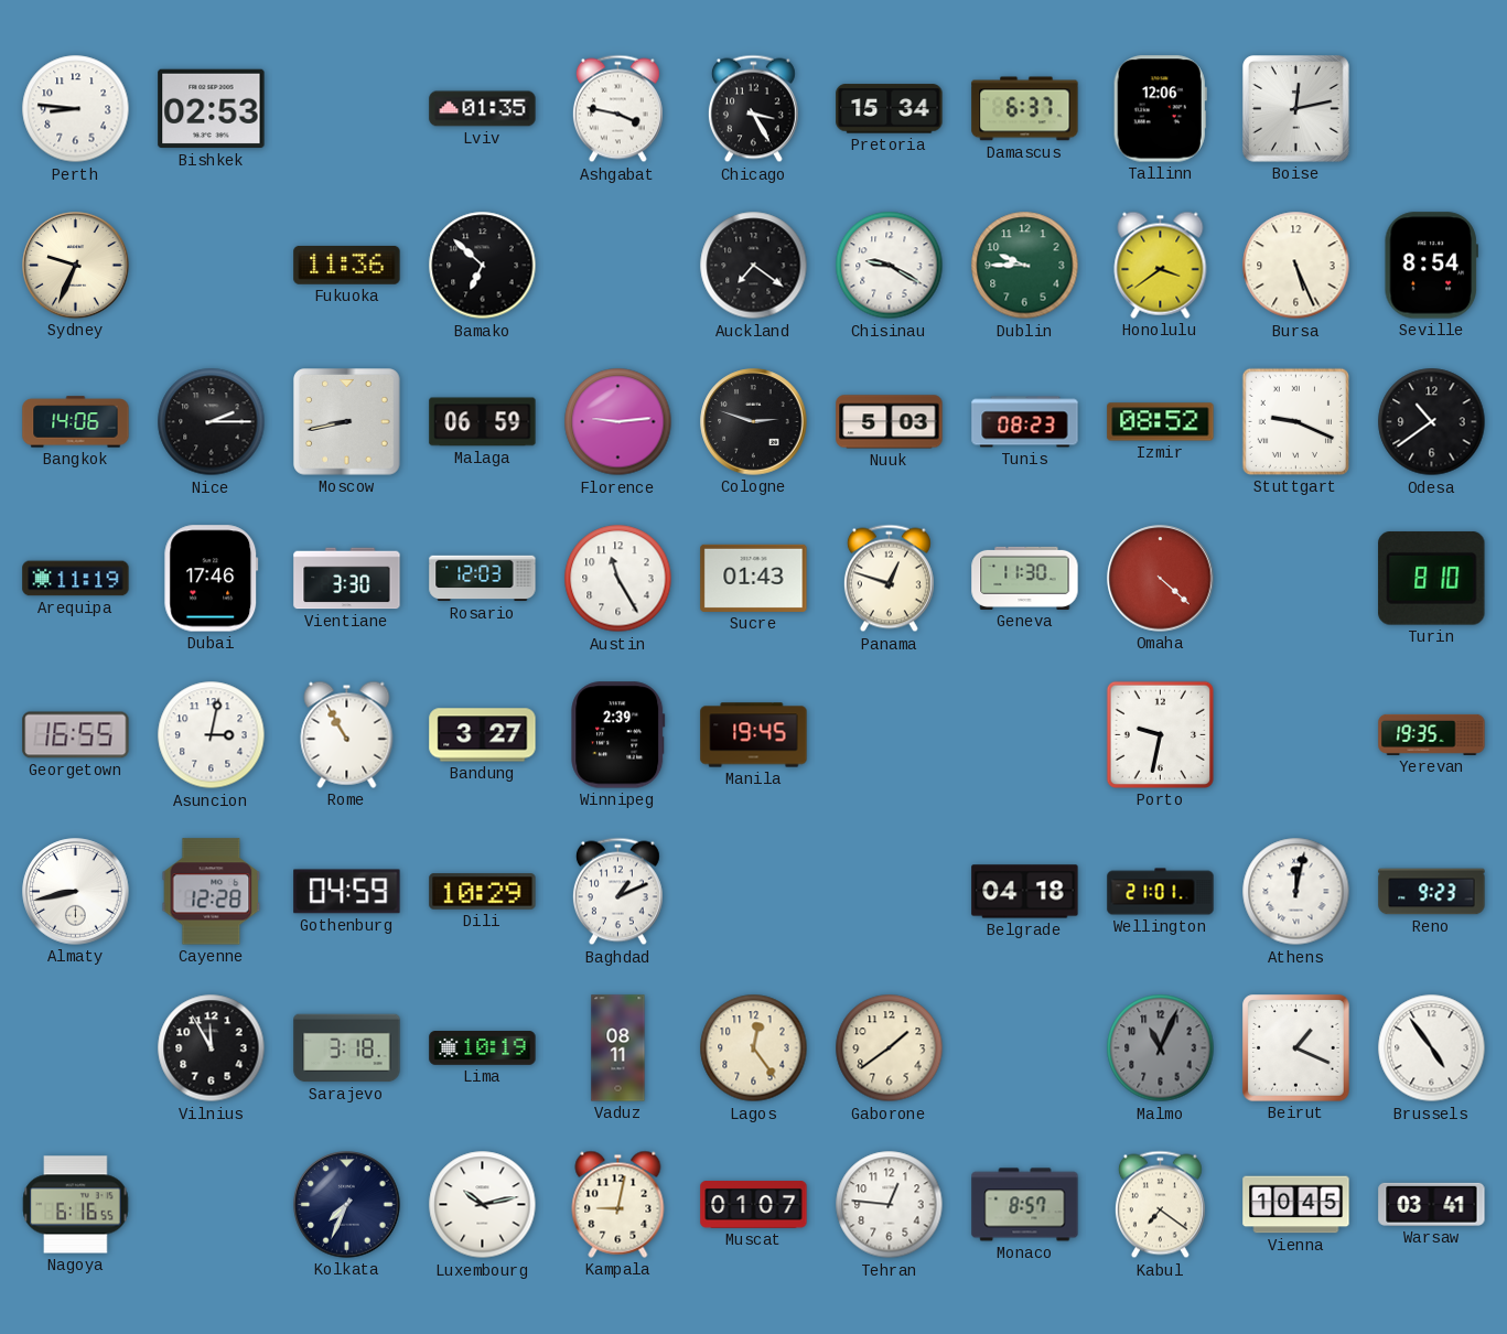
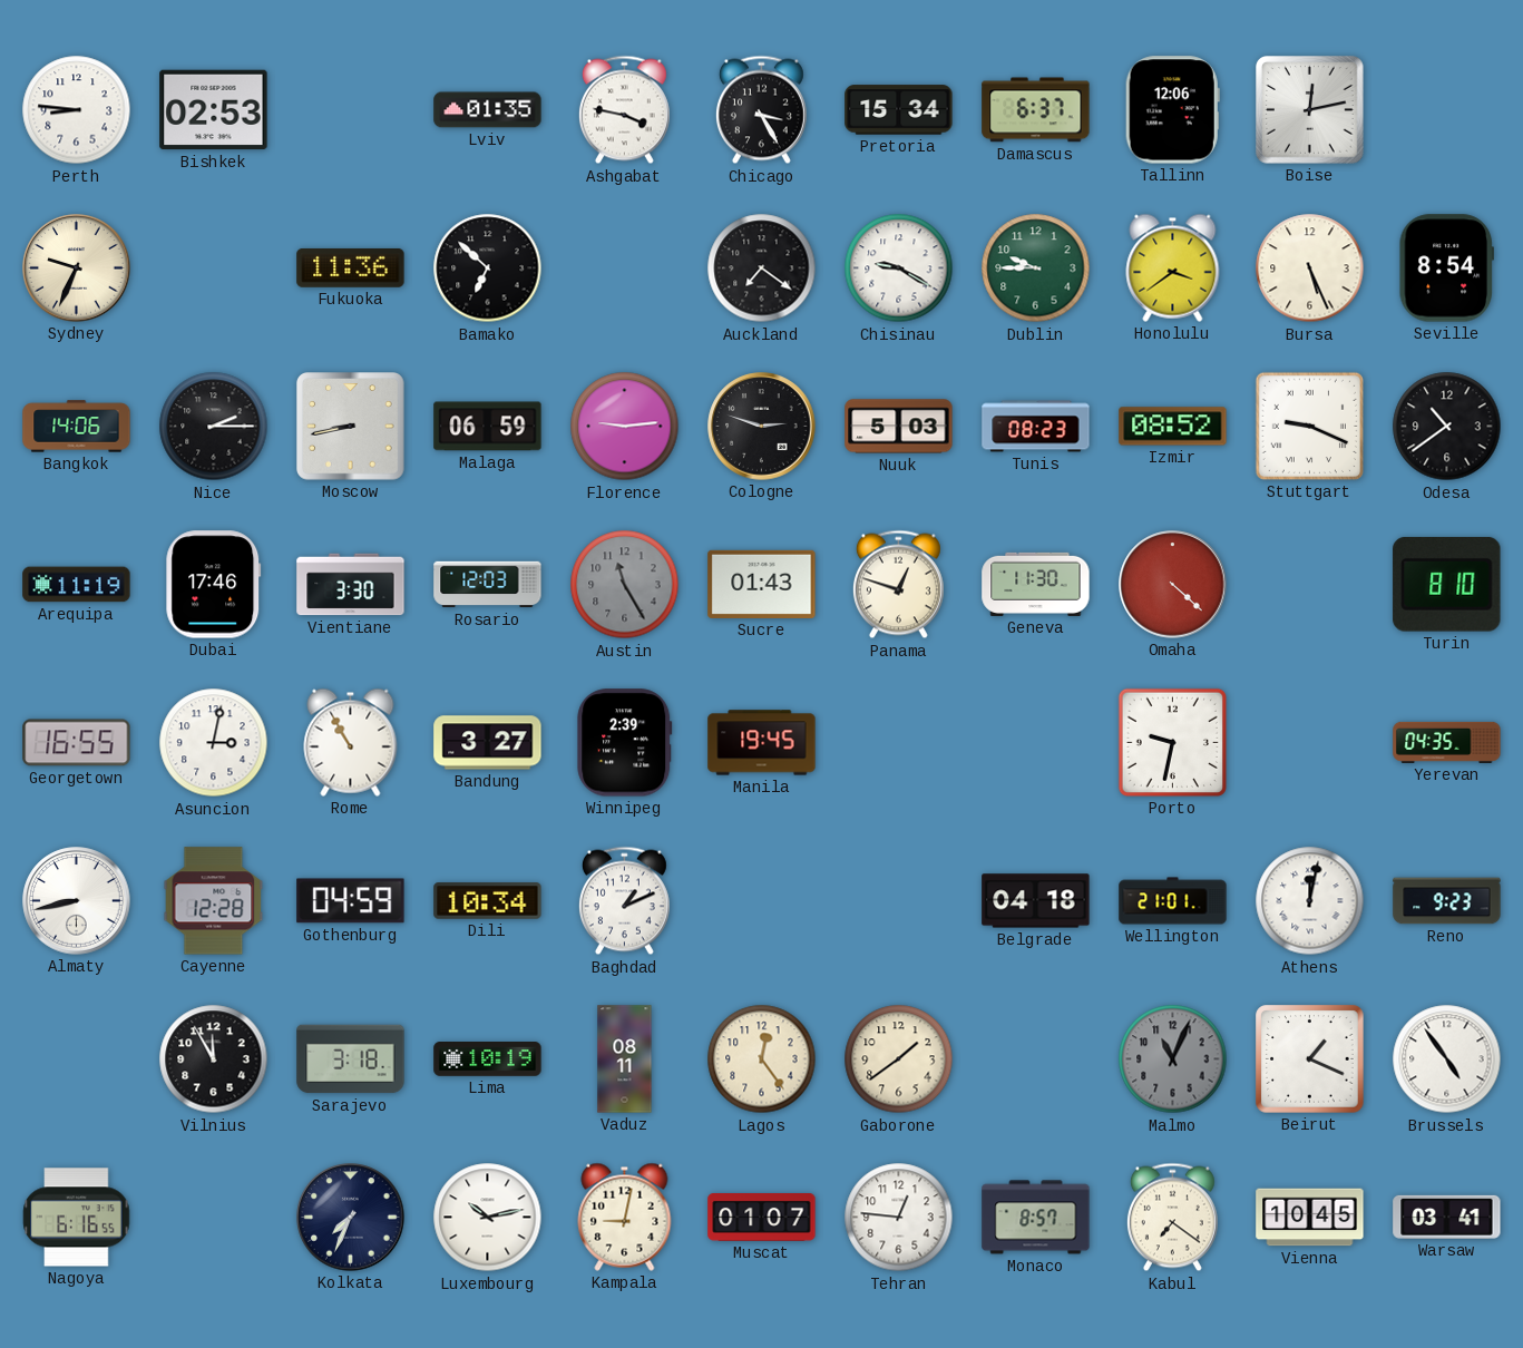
Austin dial: white -> grey (625, 585)
Yerevan: 19:35 -> 04:35 (1447, 742)
Dili: 10:29 -> 10:34 (488, 901)
